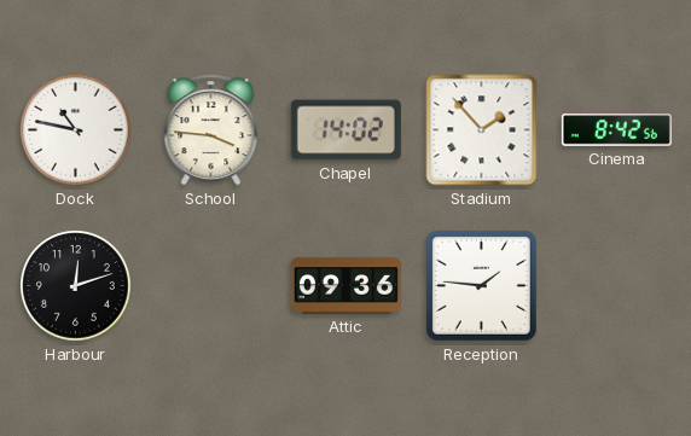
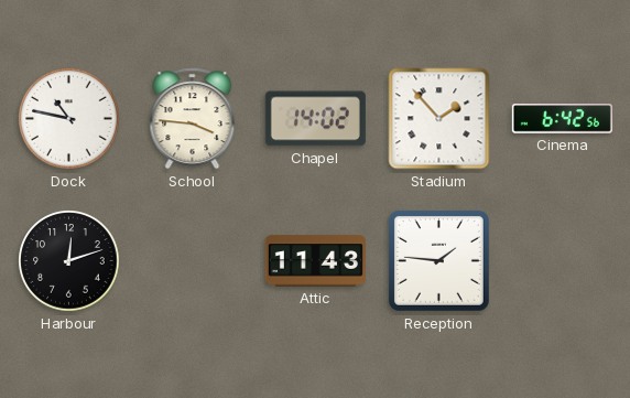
Cinema: 8:42 -> 6:42 (562, 119)
Attic: 09:36 -> 11:43 (315, 261)
